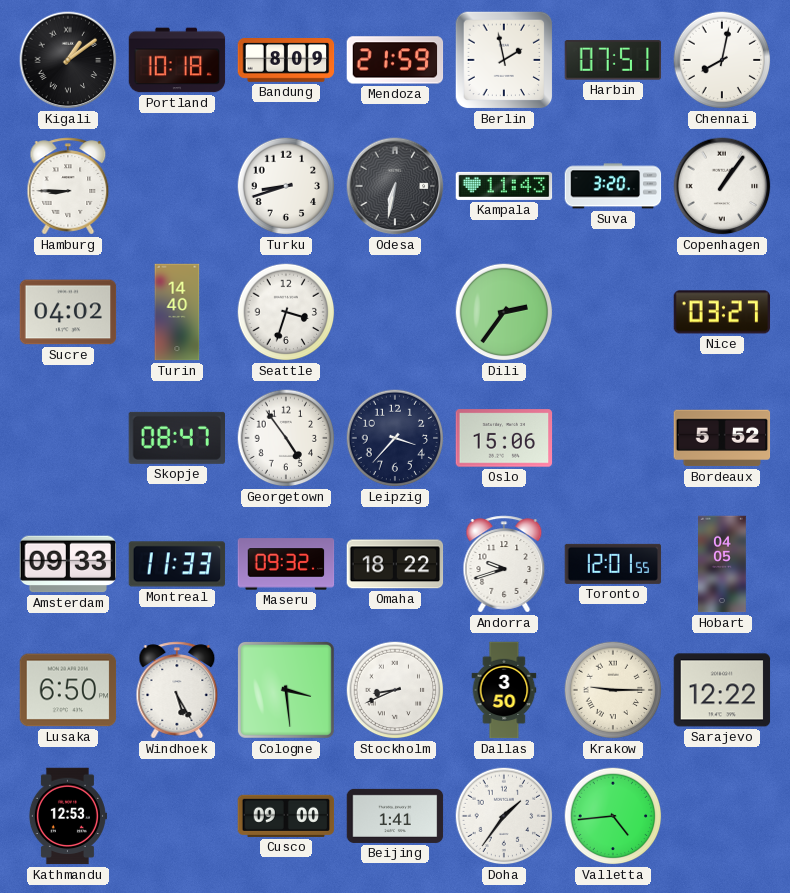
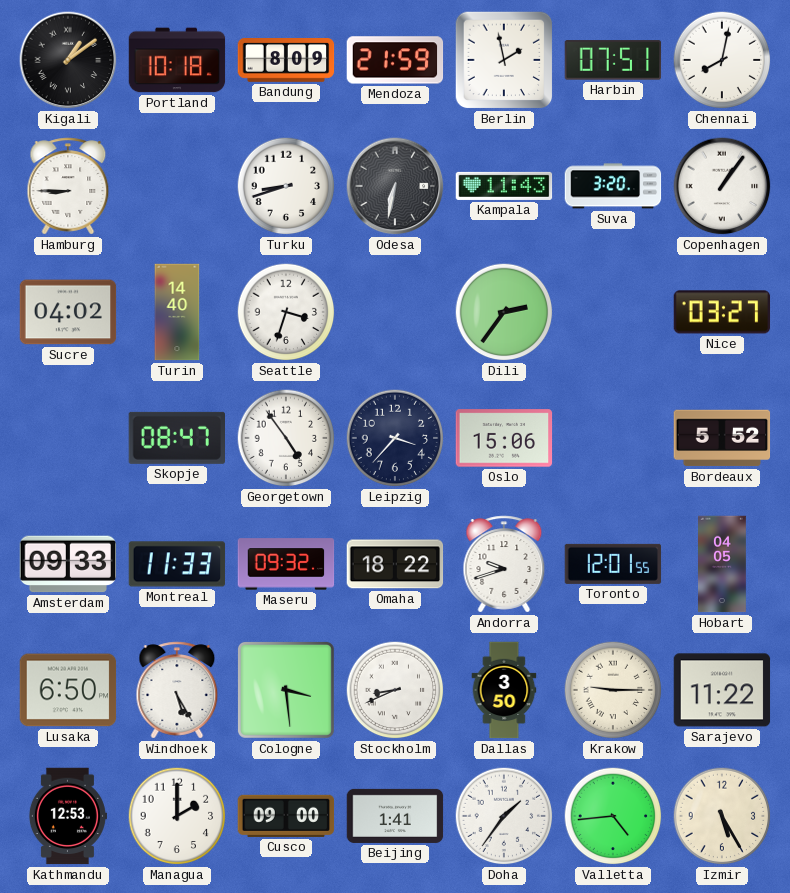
Sarajevo: 12:22 -> 11:22 (722, 690)
Managua: none -> 2:00 (177, 816)
Izmir: none -> 5:25 (722, 816)
